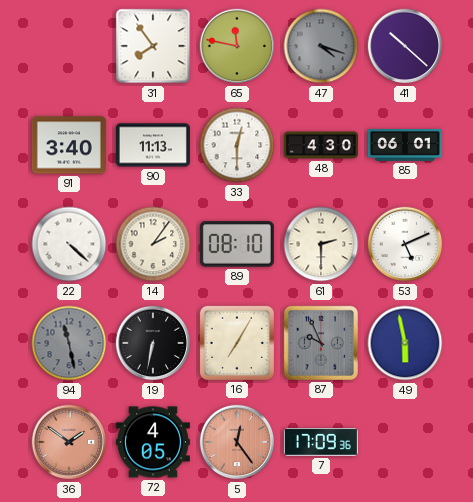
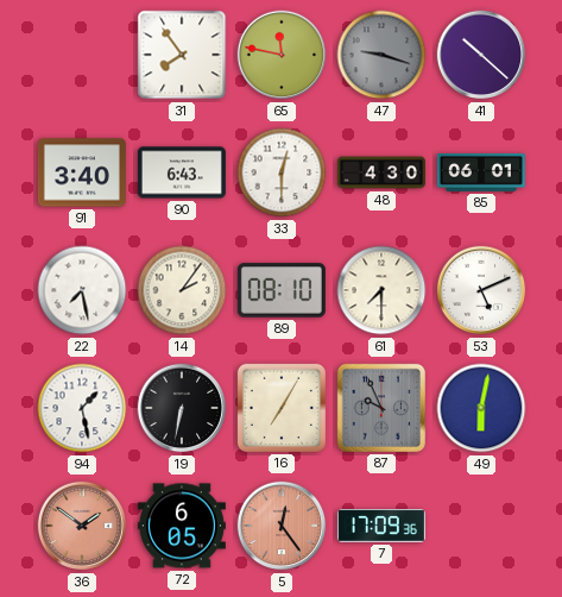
47: 4:18 -> 9:18 (381, 55)
90: 11:13 -> 6:43 (182, 172)
22: 4:22 -> 7:28 (82, 290)
61: 2:30 -> 7:30 (381, 290)
94: 11:28 -> 1:28 (82, 408)
94 dial: grey -> white (82, 408)
49: 5:58 -> 6:02 (481, 408)
72: 4:05 -> 6:05 (182, 526)
